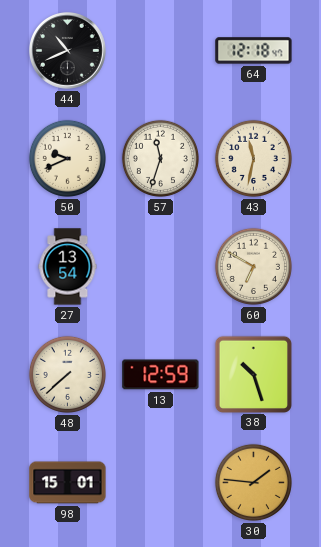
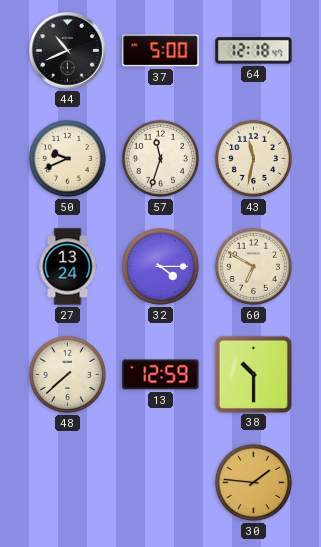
37: none -> 5:00 (161, 51)
27: 13:54 -> 13:24 (68, 267)
32: none -> 4:15 (160, 266)
38: 10:27 -> 10:30 (253, 374)
98: 15:01 -> none (68, 483)
